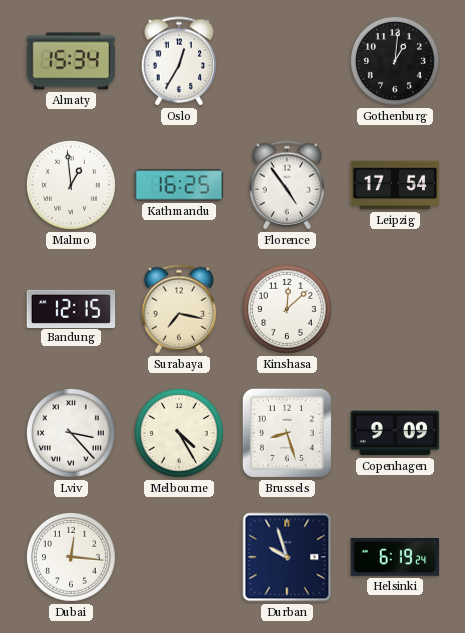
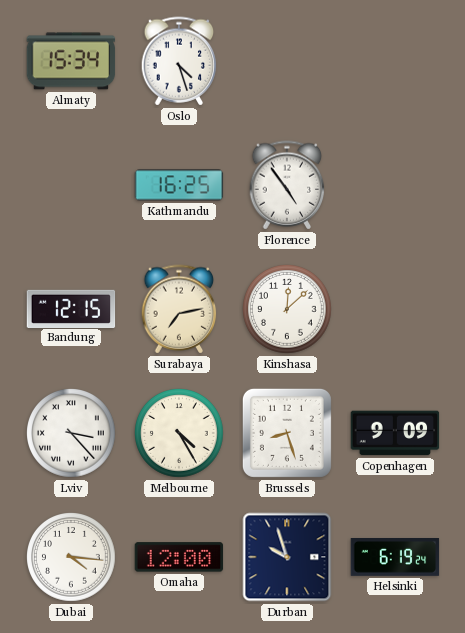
Oslo: 12:35 -> 4:27 (179, 61)
Gothenburg: 1:01 -> none (396, 62)
Malmo: 12:59 -> none (72, 186)
Leipzig: 17:54 -> none (395, 185)
Surabaya: 7:17 -> 7:13 (179, 309)
Dubai: 12:16 -> 4:16 (72, 558)
Omaha: none -> 12:00 (179, 557)
